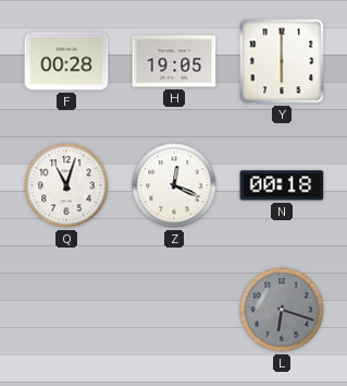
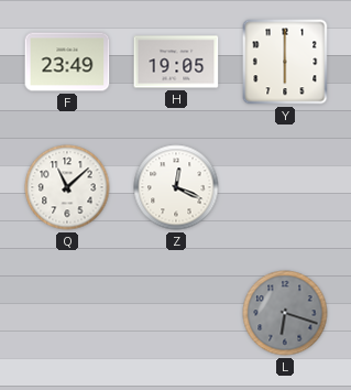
F: 00:28 -> 23:49 (67, 62)
Q: 11:03 -> 11:08 (67, 187)
N: 00:18 -> none (282, 185)
